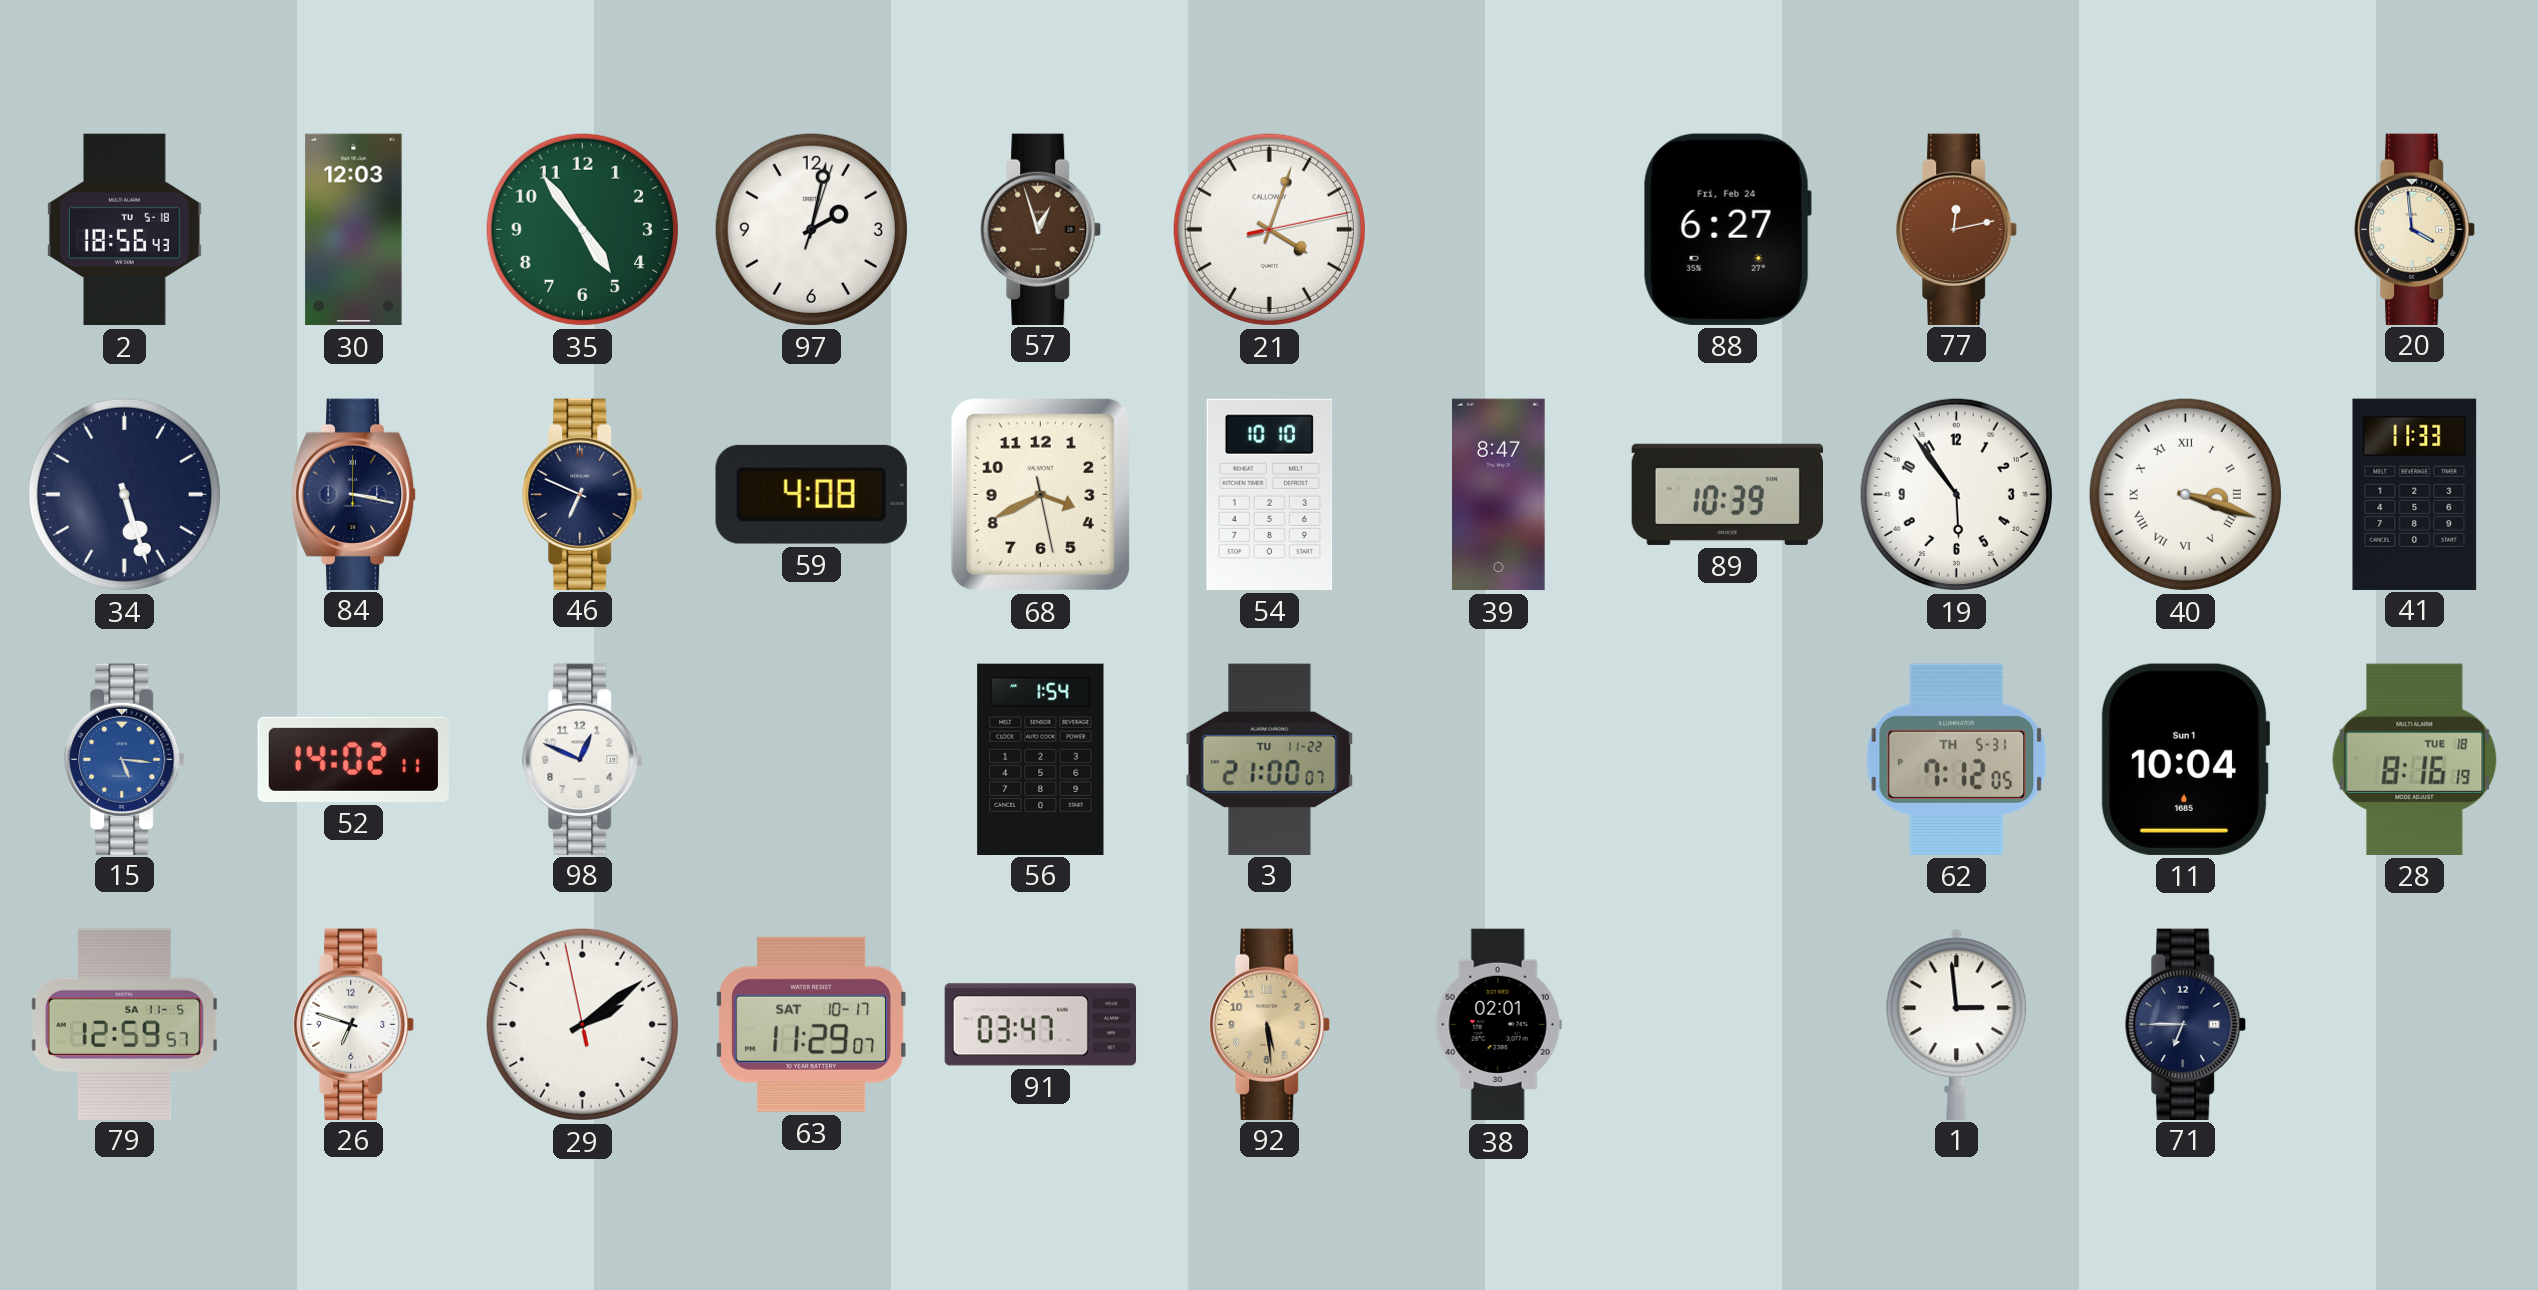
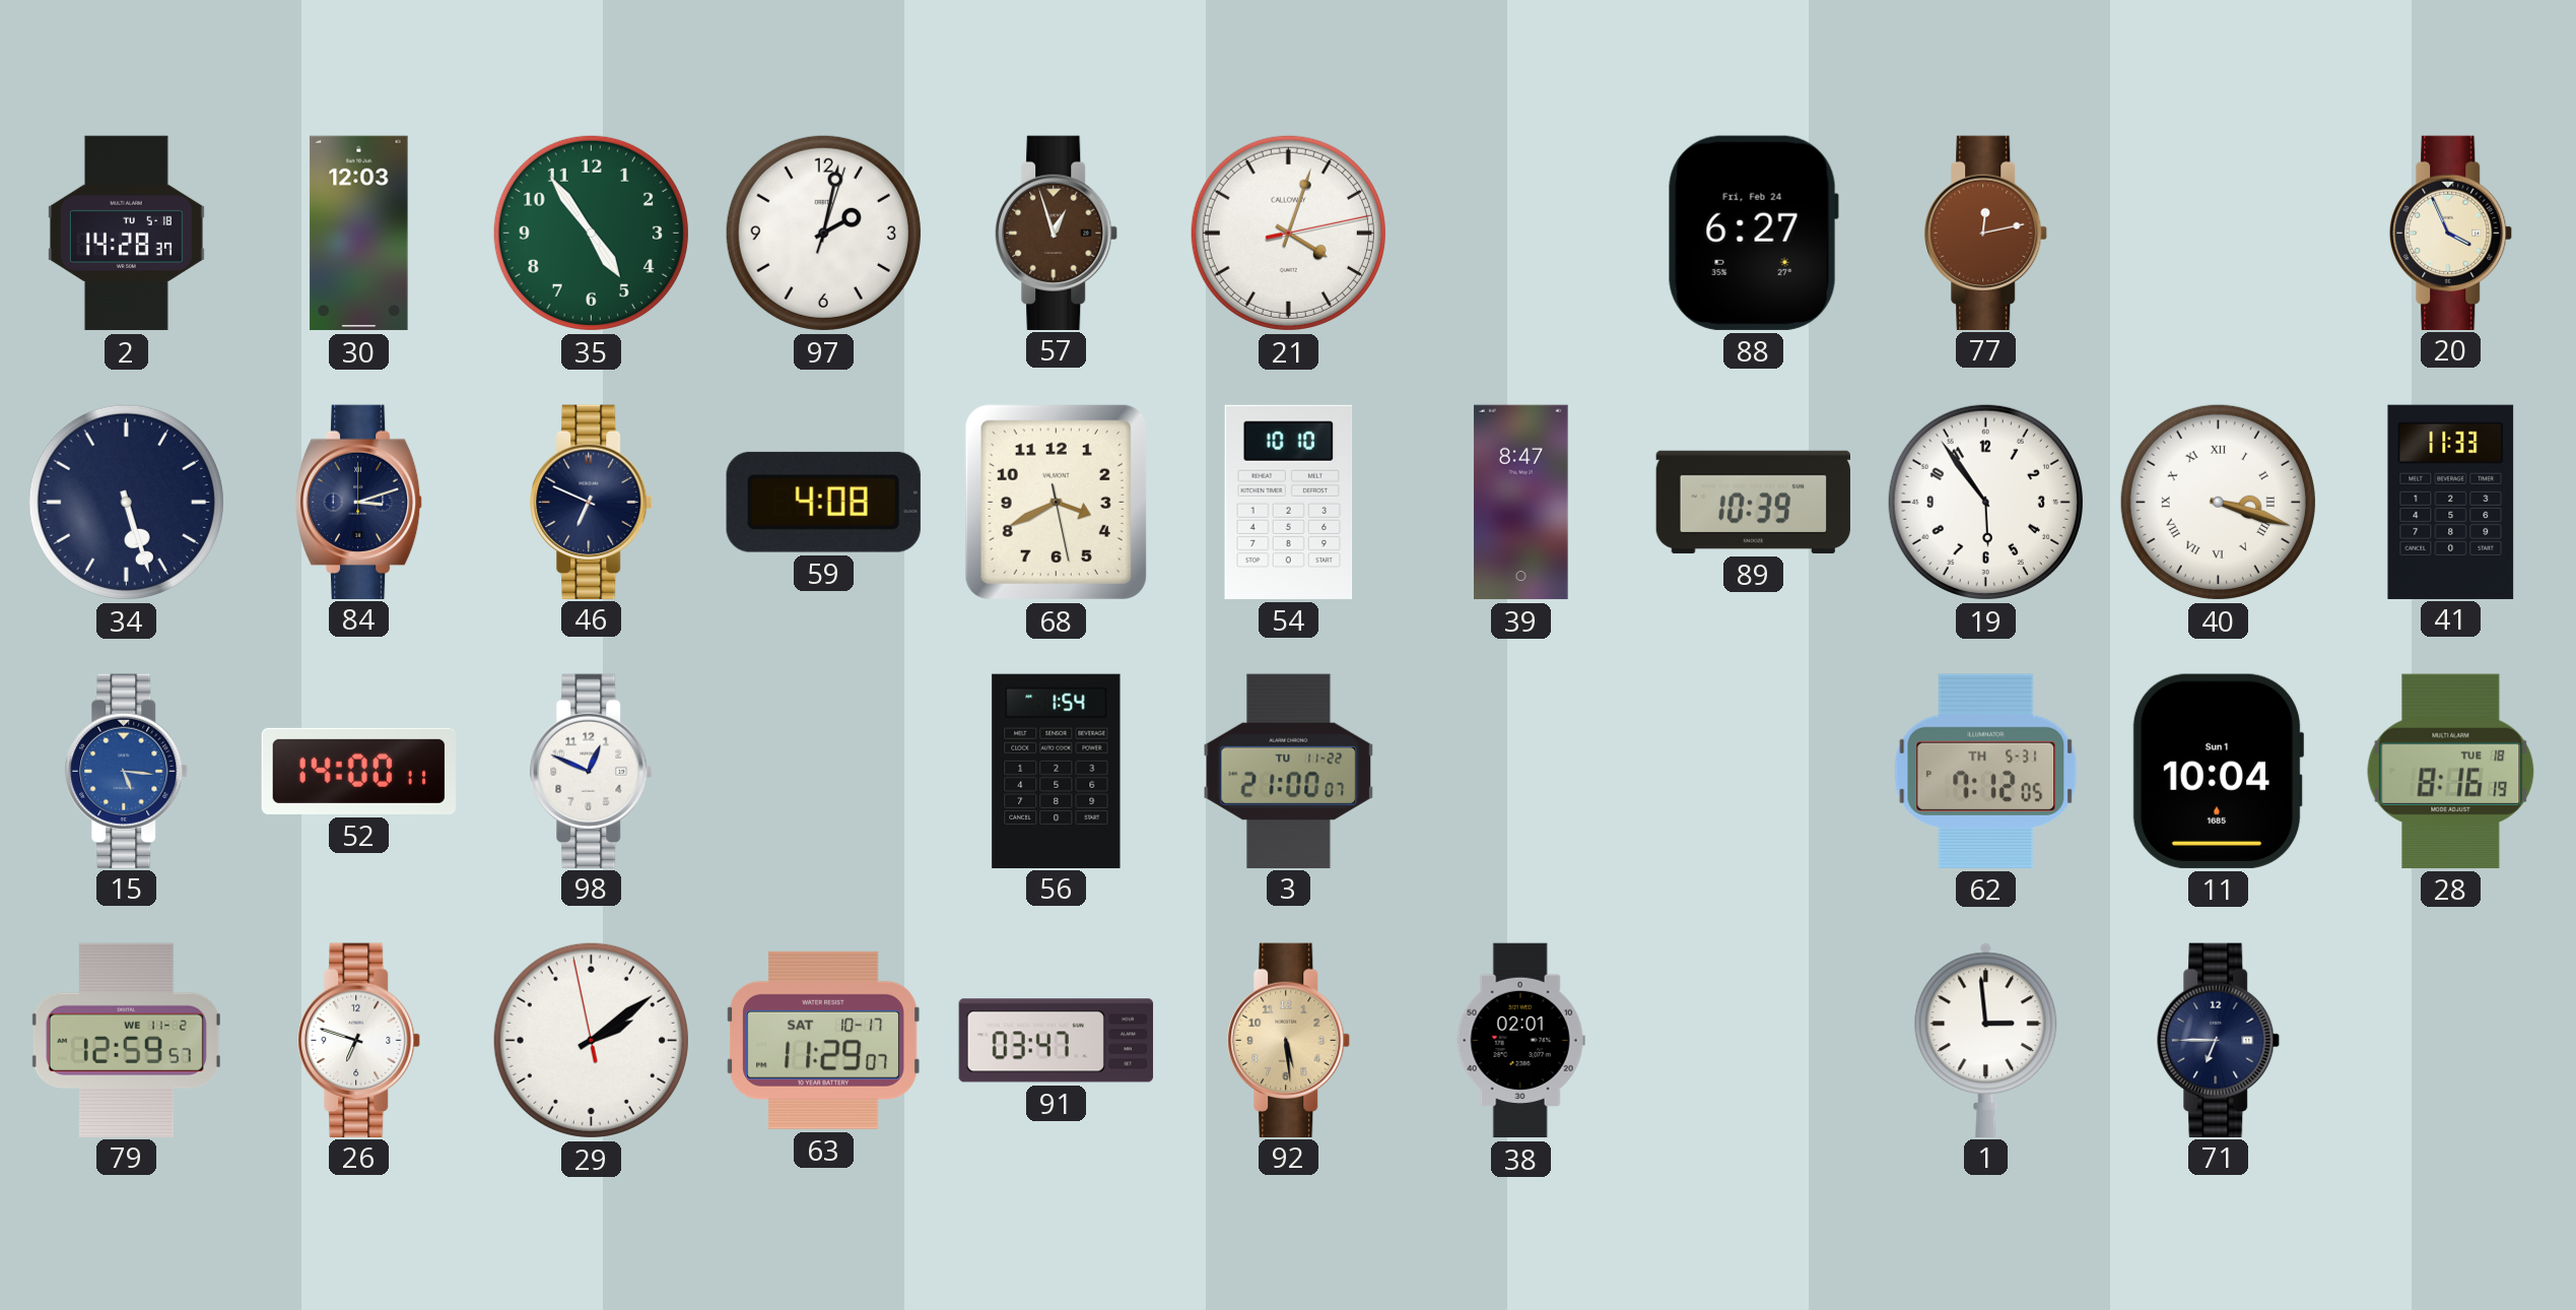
2: 18:56 -> 14:28 (126, 234)
20: 3:59 -> 3:56 (2451, 233)
84: 3:17 -> 3:12 (359, 502)
52: 14:02 -> 14:00 (359, 771)
79 date: SA 11-5 -> WE 11-2 (126, 1040)
